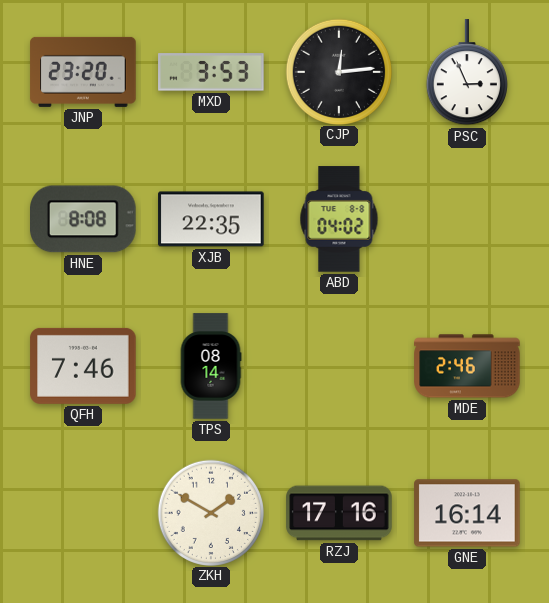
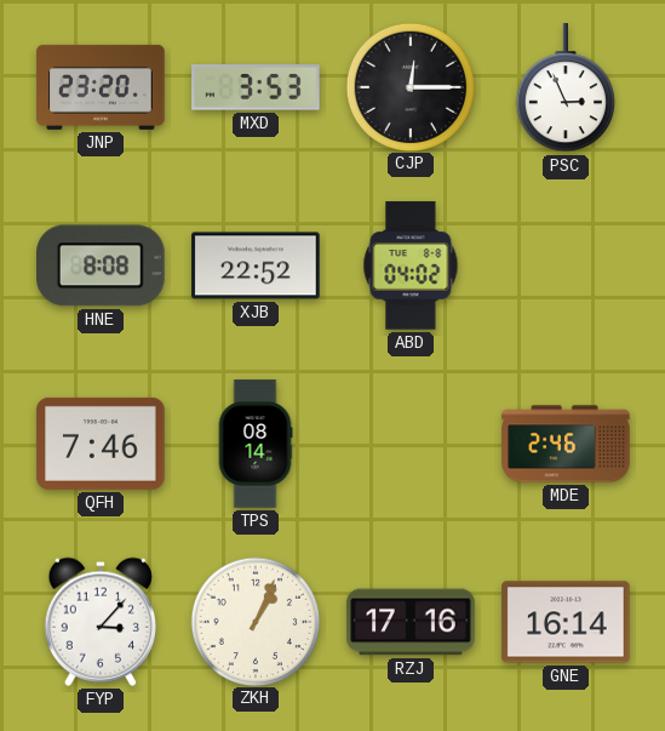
CJP: 12:14 -> 12:15 (409, 86)
XJB: 22:35 -> 22:52 (256, 265)
FYP: none -> 3:07 (101, 622)
ZKH: 1:50 -> 1:04 (254, 621)
